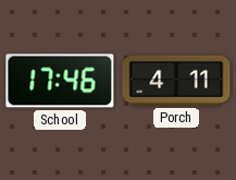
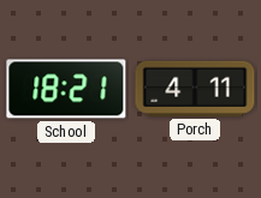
School: 17:46 -> 18:21 (66, 89)
